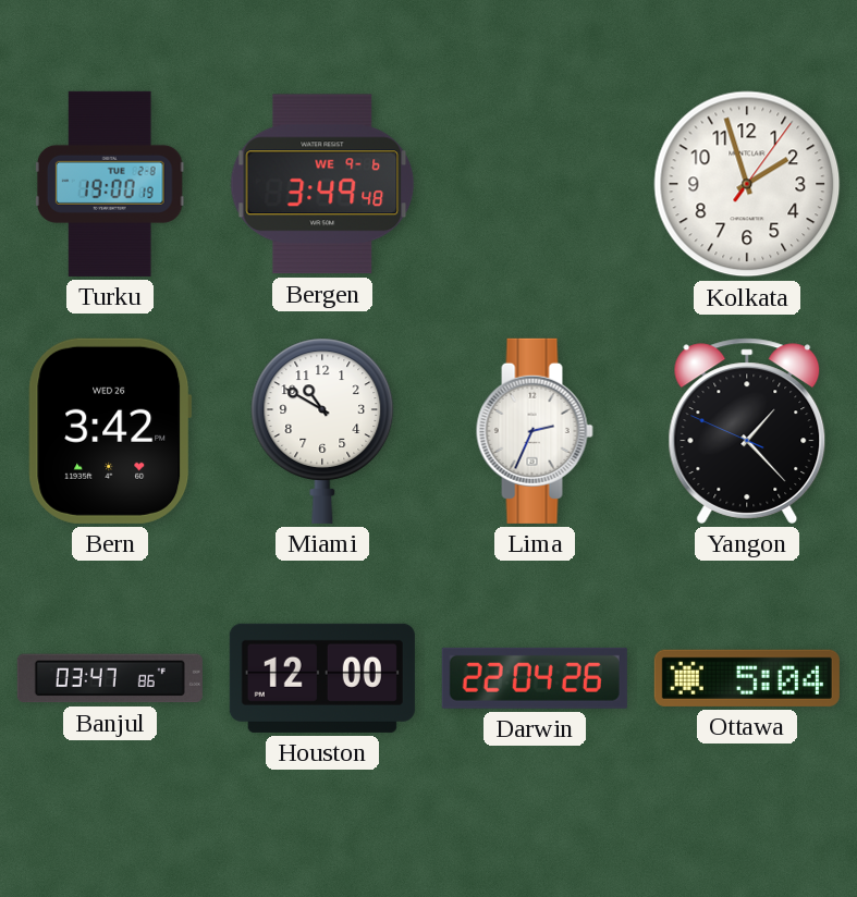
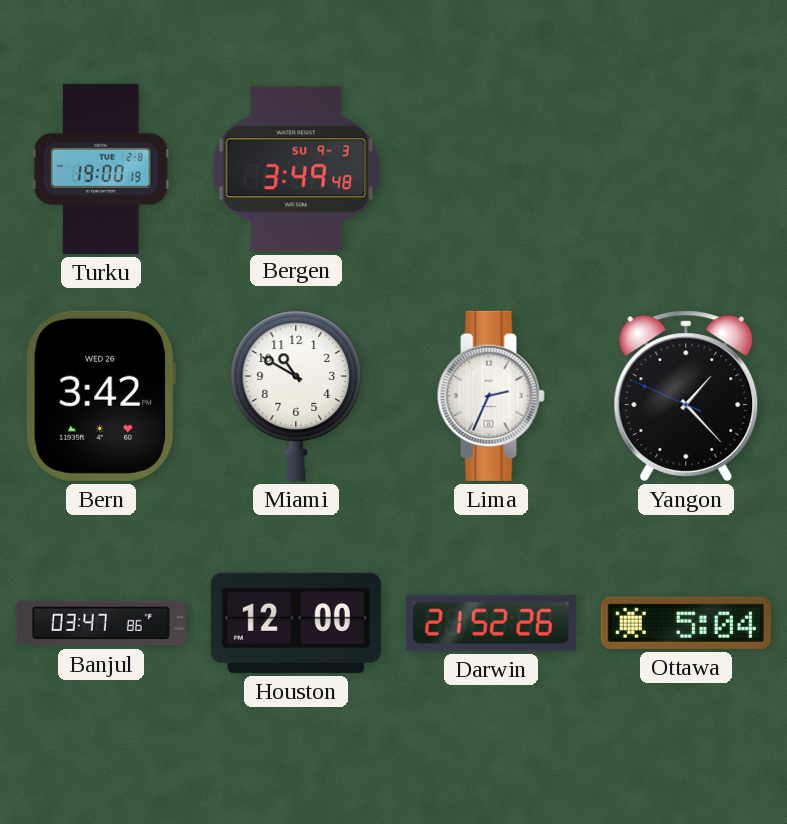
Bergen date: WE 9-6 -> SU 9-3 (296, 169)
Kolkata: 1:57 -> none (747, 184)
Darwin: 22:04 -> 21:52 (491, 623)
